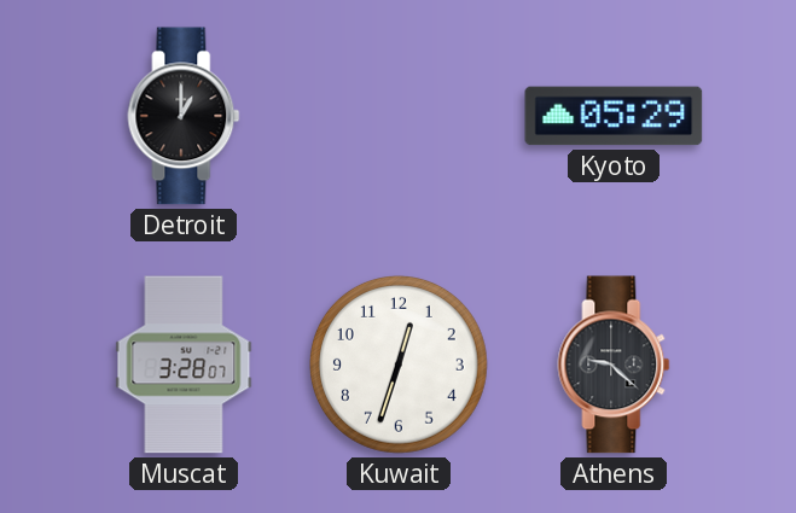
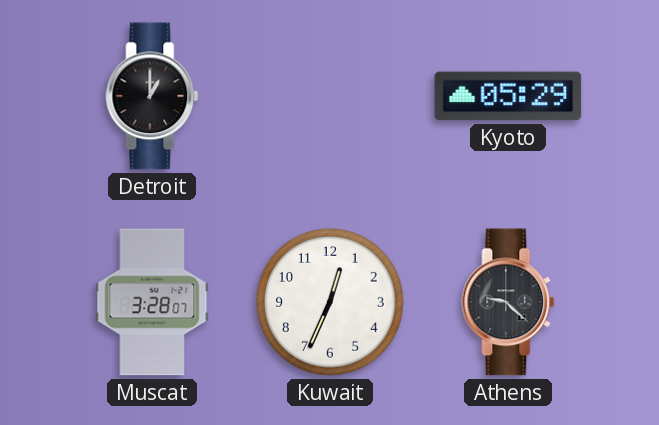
Kuwait: 12:33 -> 12:34 (330, 302)
